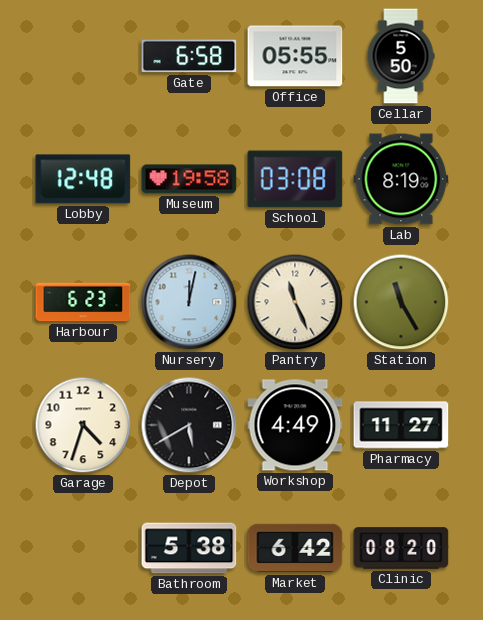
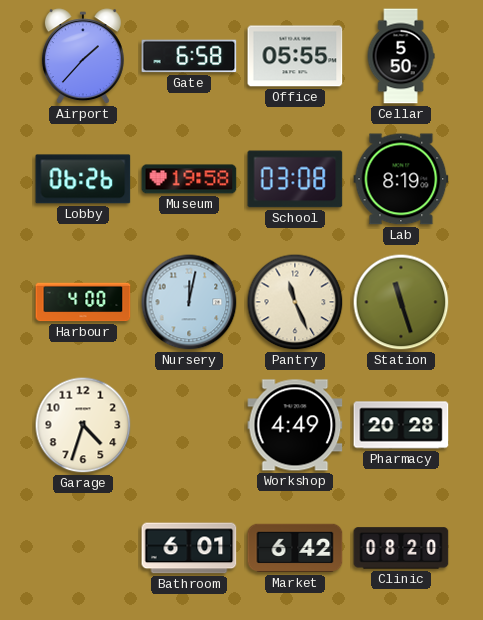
Airport: none -> 1:37 (83, 57)
Lobby: 12:48 -> 06:26 (83, 179)
Harbour: 6:23 -> 4:00 (83, 302)
Station: 11:25 -> 11:27 (401, 302)
Depot: 5:40 -> none (189, 425)
Pharmacy: 11:27 -> 20:28 (401, 425)
Bathroom: 5:38 -> 6:01 (189, 548)
